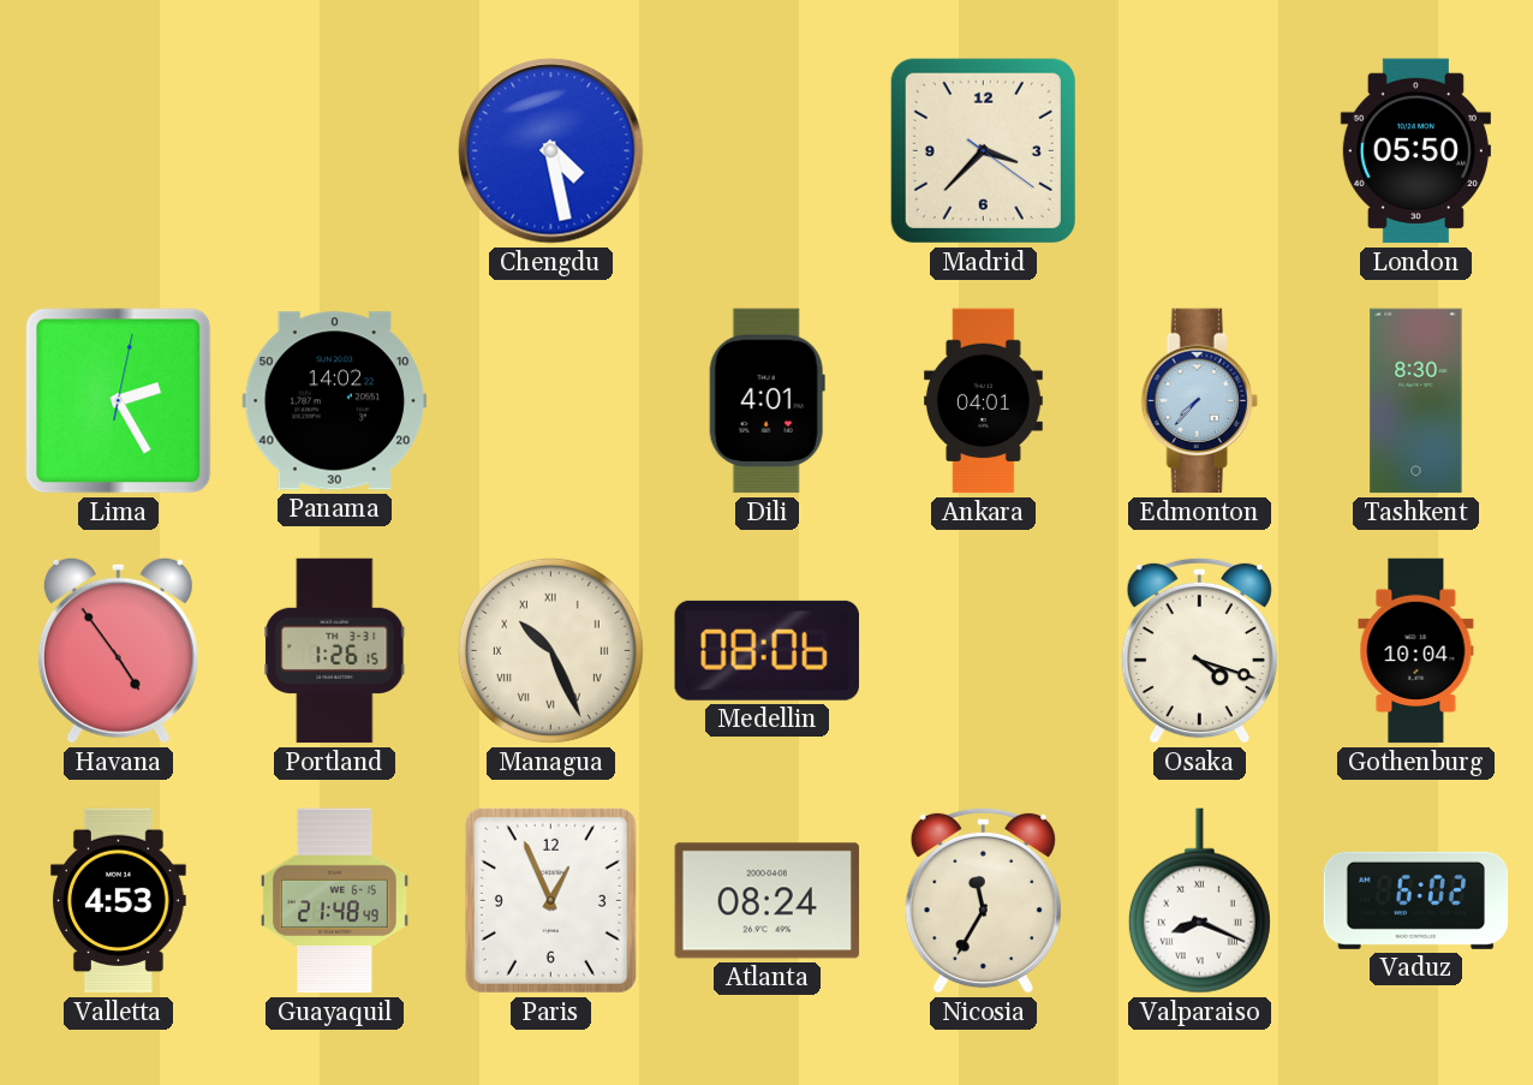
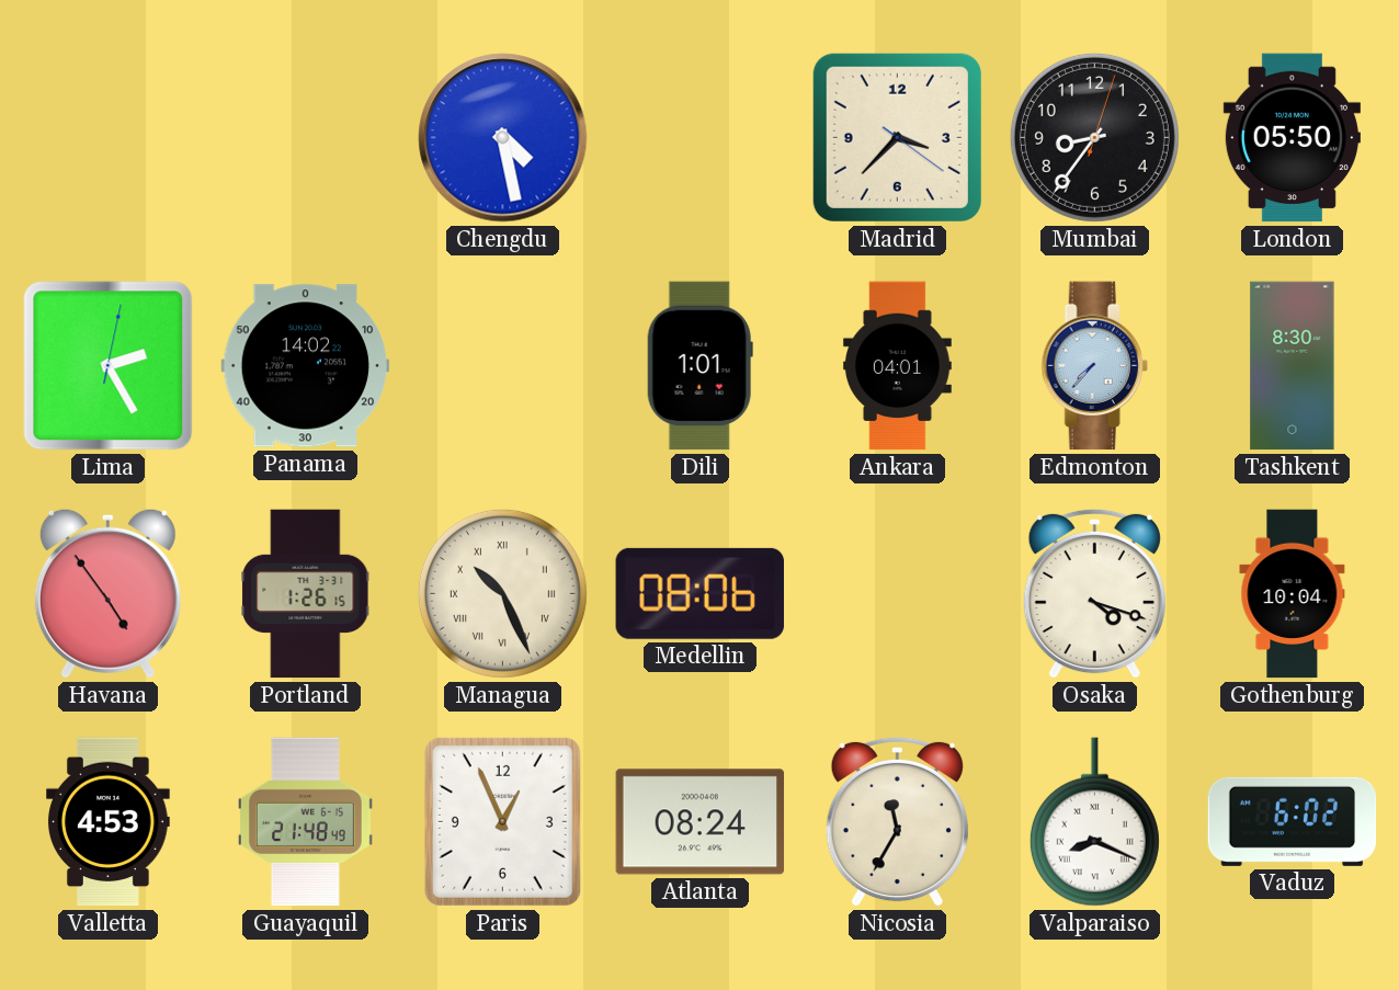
Mumbai: none -> 8:36 (1094, 137)
Dili: 4:01 -> 1:01 (699, 366)
